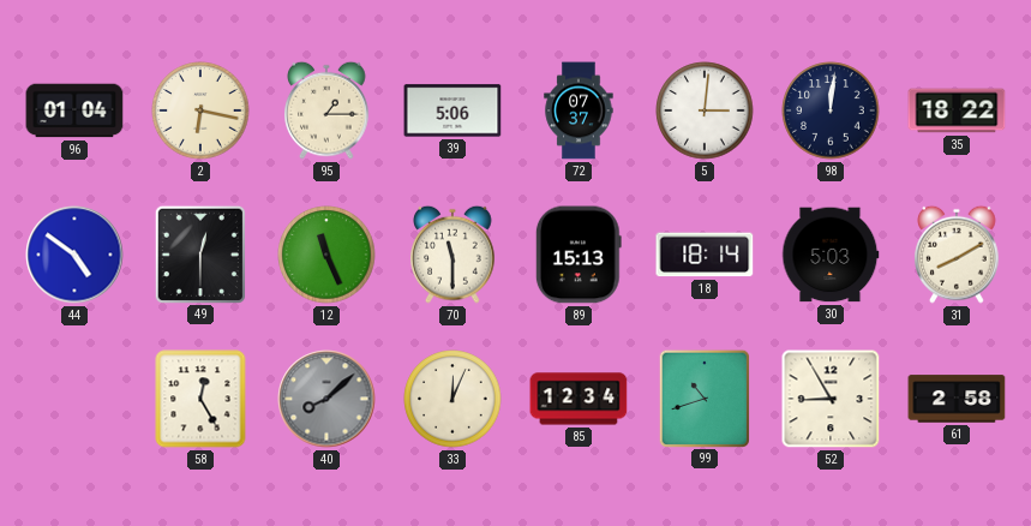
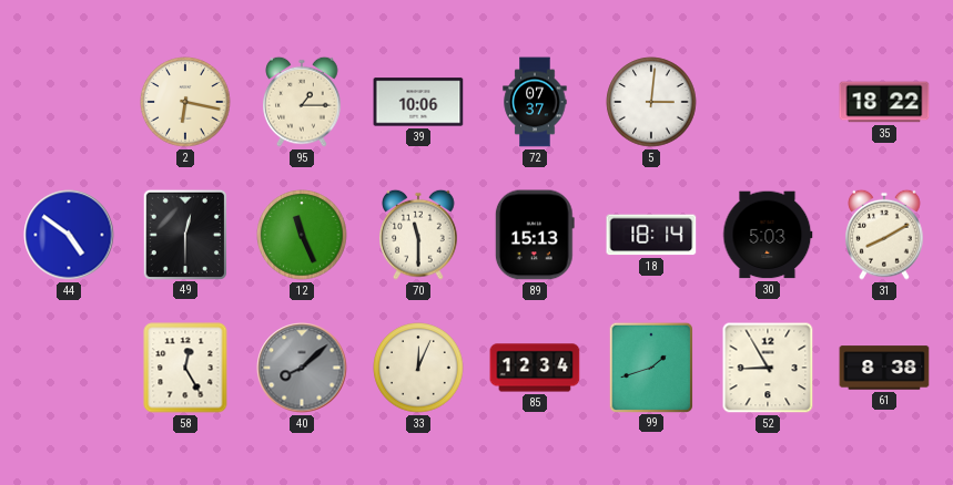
96: 01:04 -> none (74, 110)
39: 5:06 -> 10:06 (418, 102)
98: 12:01 -> none (831, 110)
99: 10:42 -> 1:42 (651, 367)
61: 2:58 -> 8:38 (884, 368)
